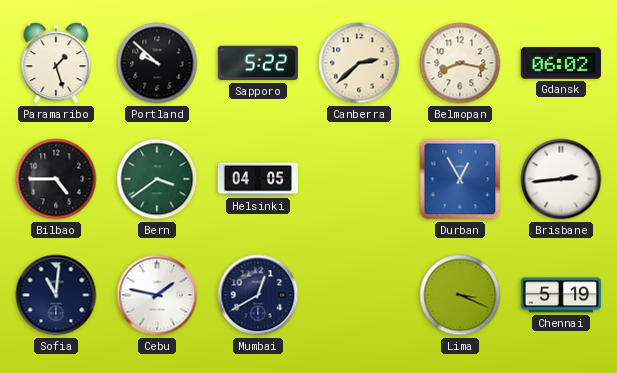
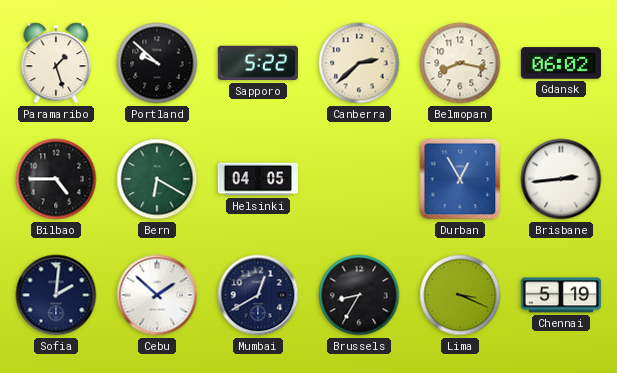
Bern: 3:39 -> 6:20 (157, 179)
Sofia: 11:01 -> 2:01 (56, 295)
Cebu: 1:47 -> 1:52 (157, 295)
Brussels: none -> 8:35 (359, 295)
